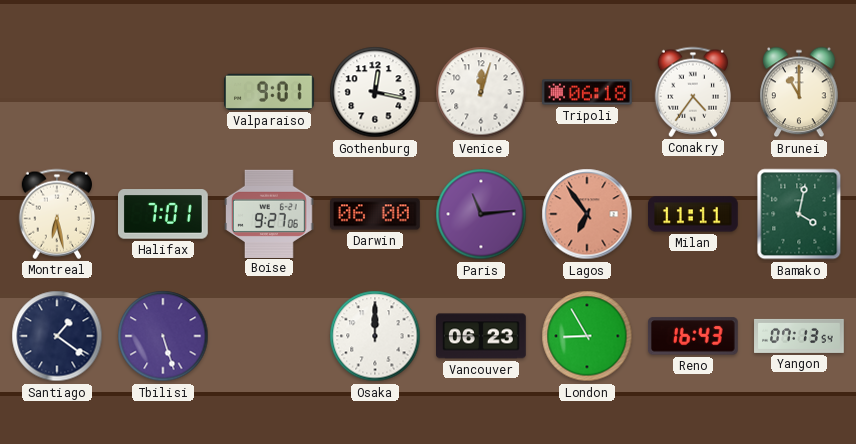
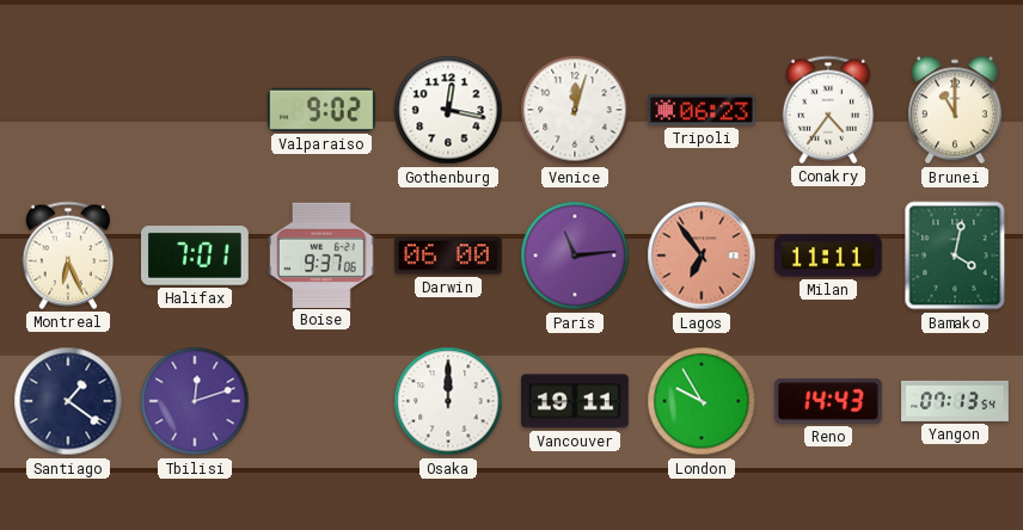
Valparaiso: 9:01 -> 9:02 (323, 110)
Tripoli: 06:18 -> 06:23 (702, 110)
Montreal: 6:28 -> 6:26 (67, 255)
Boise: 9:27 -> 9:37 (323, 254)
Tbilisi: 5:27 -> 12:12 (195, 401)
Vancouver: 06:23 -> 19:11 (576, 401)
London: 8:55 -> 9:55 (702, 401)
Reno: 16:43 -> 14:43 (828, 401)
